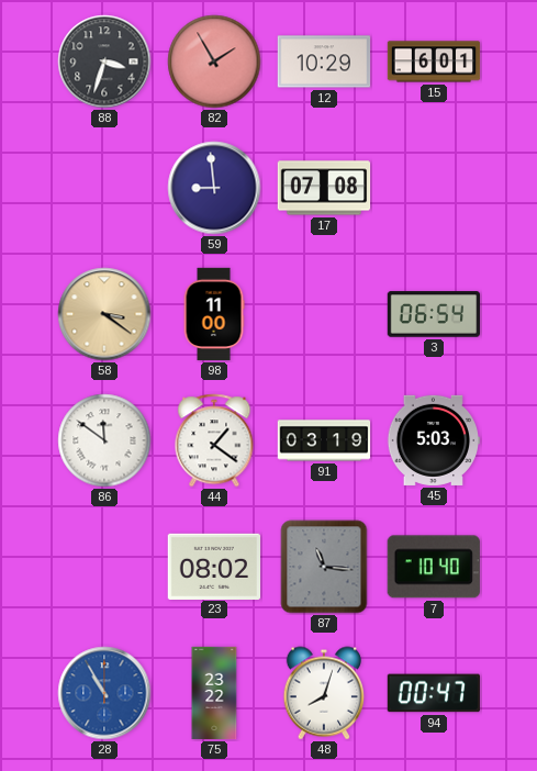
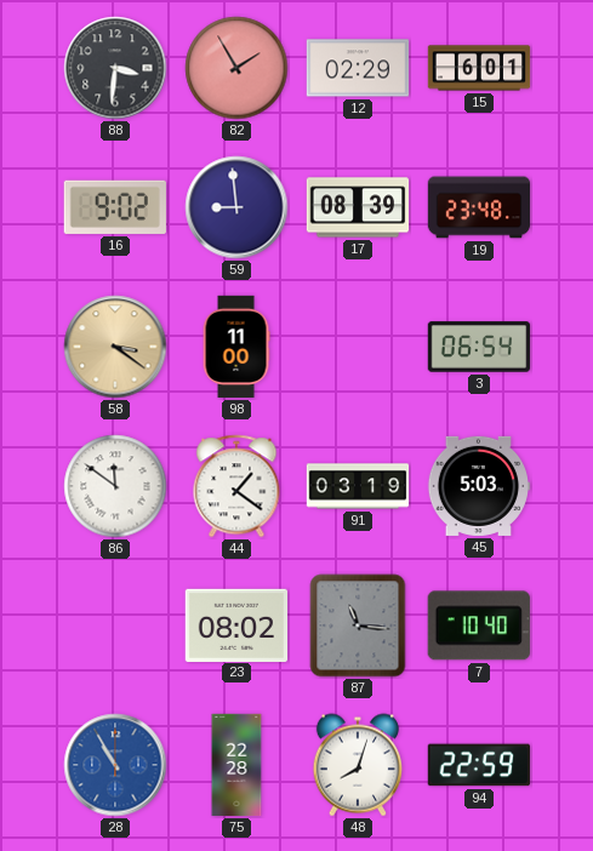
88: 3:33 -> 3:31 (115, 68)
12: 10:29 -> 02:29 (358, 68)
16: none -> 9:02 (115, 207)
17: 07:08 -> 08:39 (358, 207)
19: none -> 23:48 (479, 207)
75: 23:22 -> 22:28 (236, 765)
94: 00:47 -> 22:59 (478, 765)
